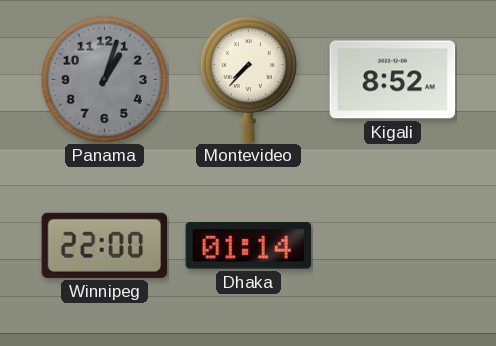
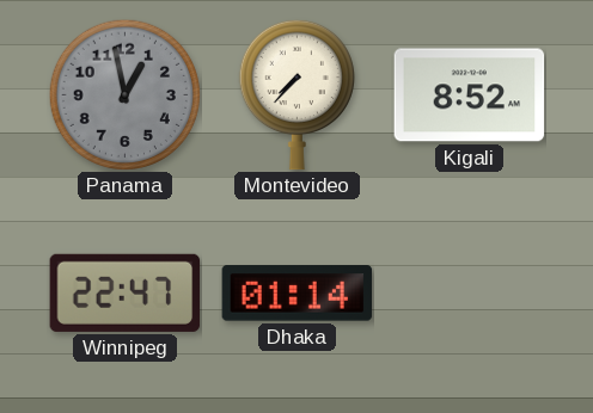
Panama: 1:03 -> 12:58 (124, 94)
Winnipeg: 22:00 -> 22:47 (126, 292)
